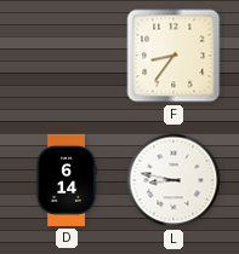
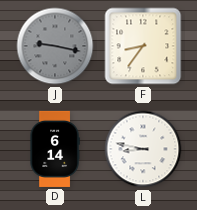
J: none -> 9:17 (55, 46)
